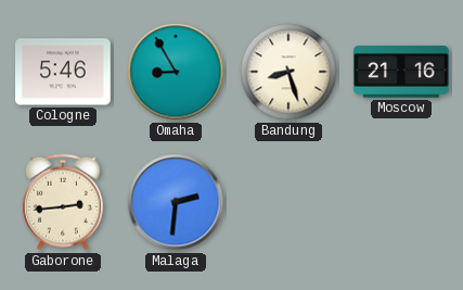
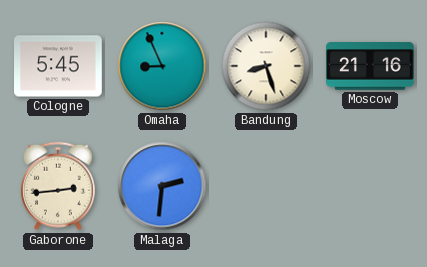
Cologne: 5:46 -> 5:45 (59, 66)
Omaha: 8:55 -> 8:56 (162, 66)
